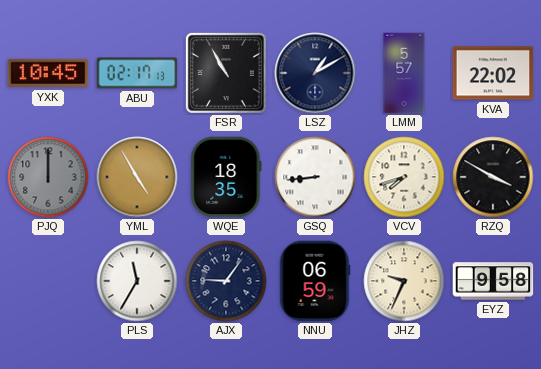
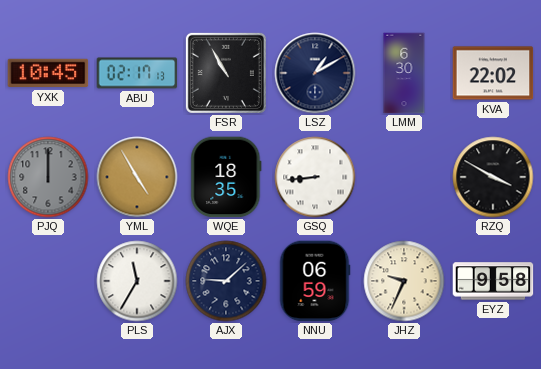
LMM: 5:57 -> 6:30 (404, 73)
VCV: 7:42 -> none (404, 177)
AJX: 9:06 -> 9:08 (226, 281)
